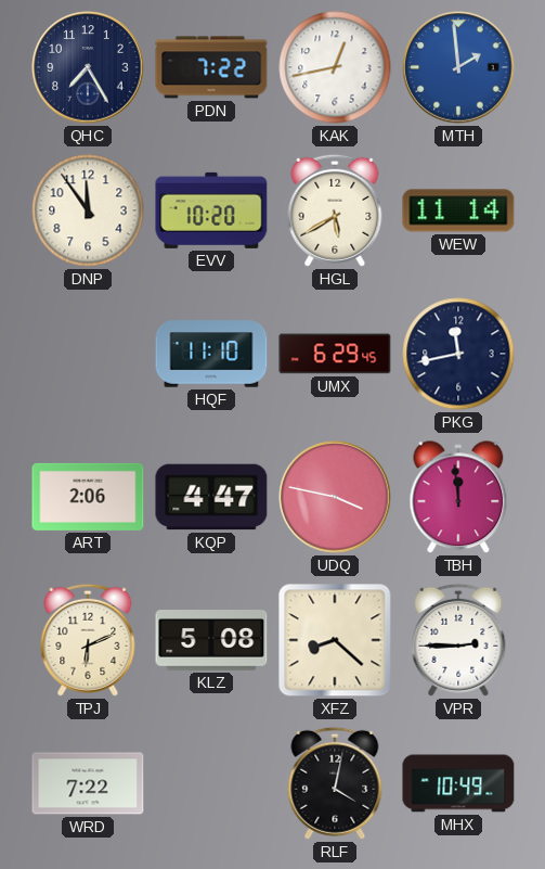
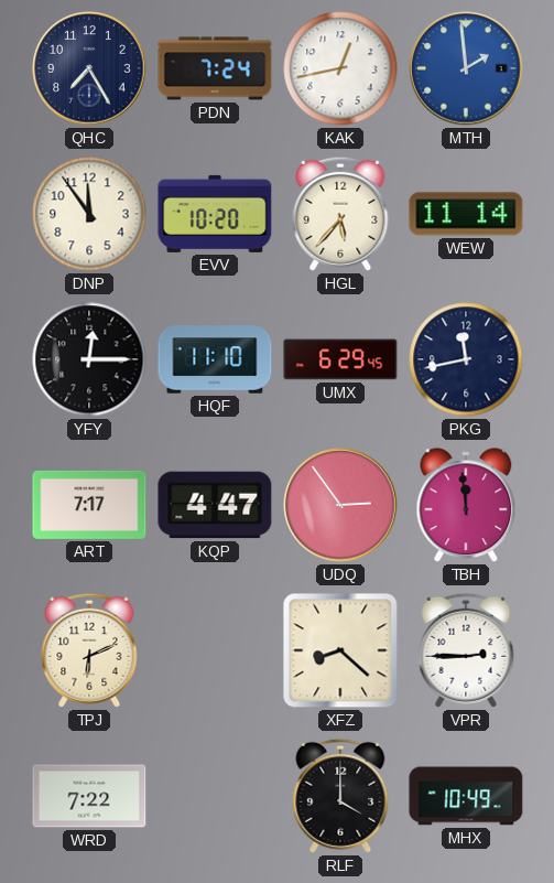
PDN: 7:22 -> 7:24 (215, 68)
HGL: 5:40 -> 5:37 (340, 214)
YFY: none -> 12:15 (89, 359)
ART: 2:06 -> 7:17 (89, 505)
UDQ: 3:47 -> 2:54 (340, 505)
KLZ: 5:08 -> none (211, 641)
RLF: 4:02 -> 4:00 (340, 796)
